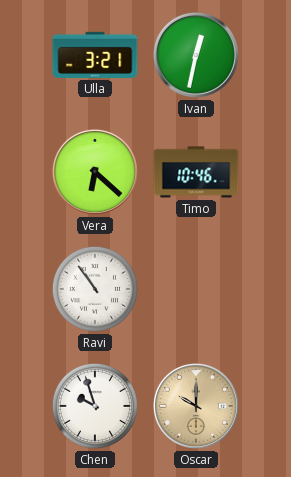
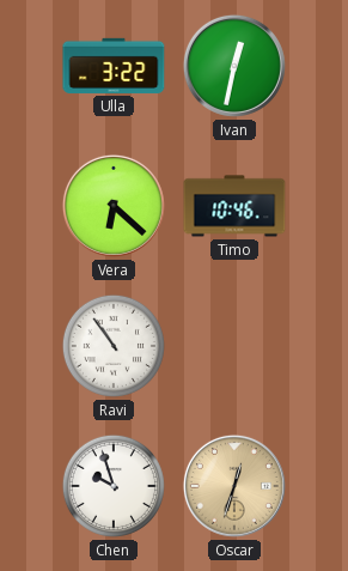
Ulla: 3:21 -> 3:22 (114, 66)
Oscar: 10:00 -> 12:33 (234, 486)
